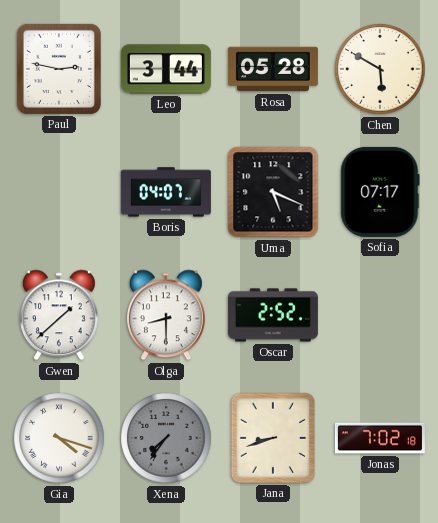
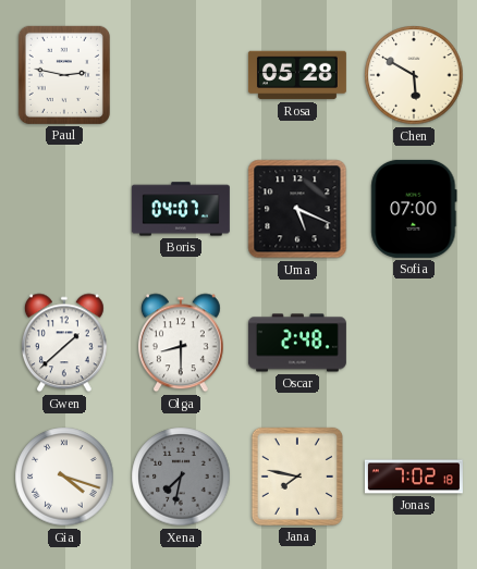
Leo: 3:44 -> none (166, 69)
Sofia: 07:17 -> 07:00 (414, 209)
Oscar: 2:52 -> 2:48 (297, 343)
Xena: 7:36 -> 7:32 (181, 477)
Jana: 8:42 -> 7:47 (297, 477)
